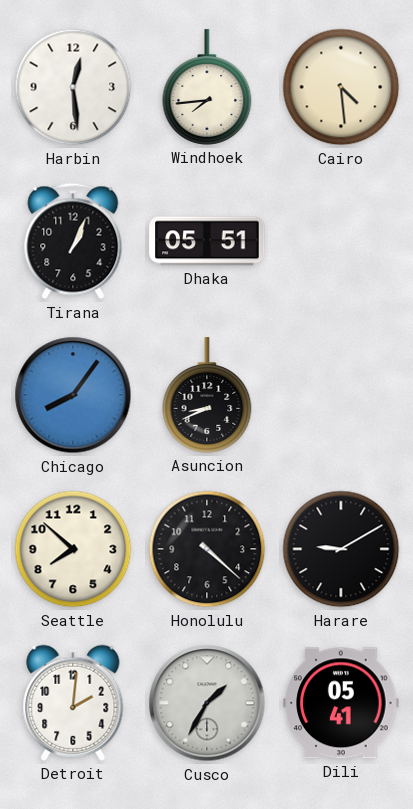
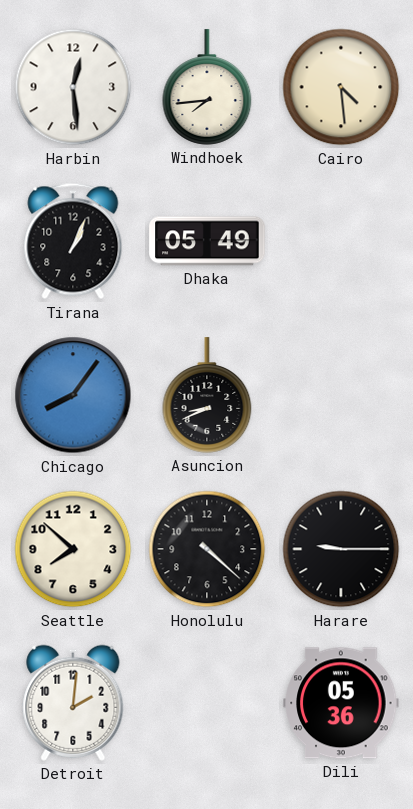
Dhaka: 05:51 -> 05:49 (207, 241)
Harare: 9:10 -> 9:15 (341, 549)
Cusco: 1:35 -> none (207, 703)
Dili: 05:41 -> 05:36 (341, 703)
